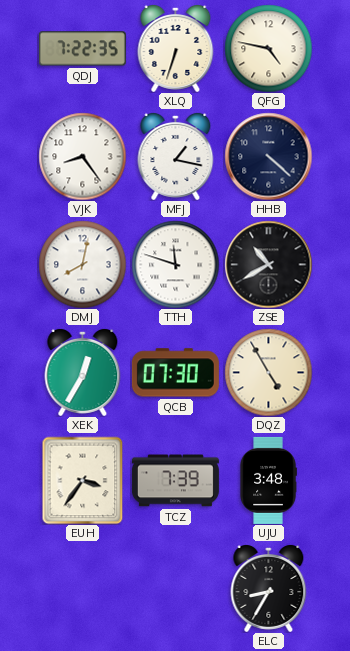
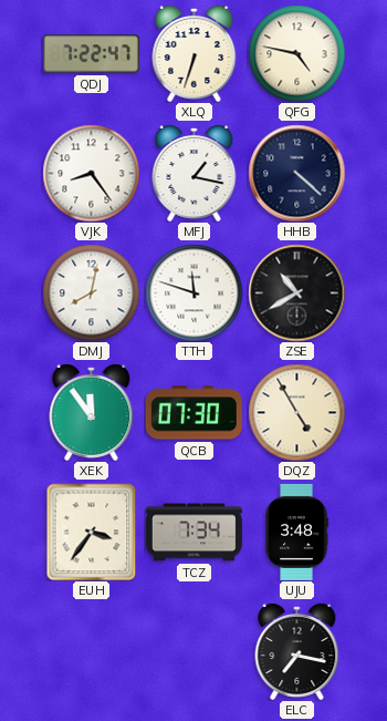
QDJ: 7:22:35 -> 7:22:47 (91, 54)
XEK: 12:35 -> 11:54 (92, 412)
TCZ: 7:39 -> 7:34 (193, 533)
ELC: 8:35 -> 7:17 (297, 651)
